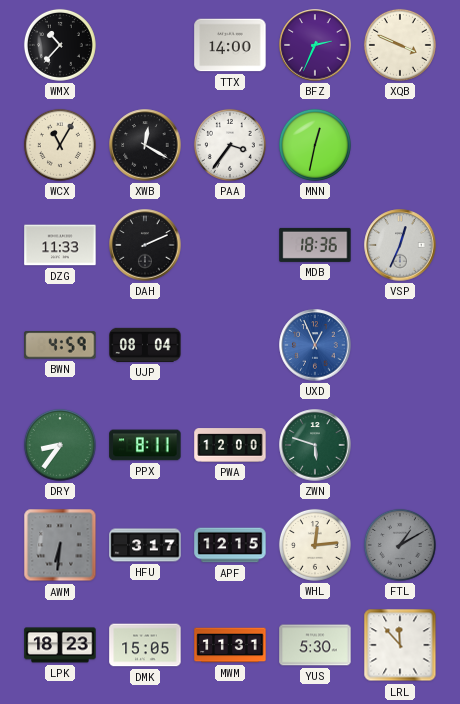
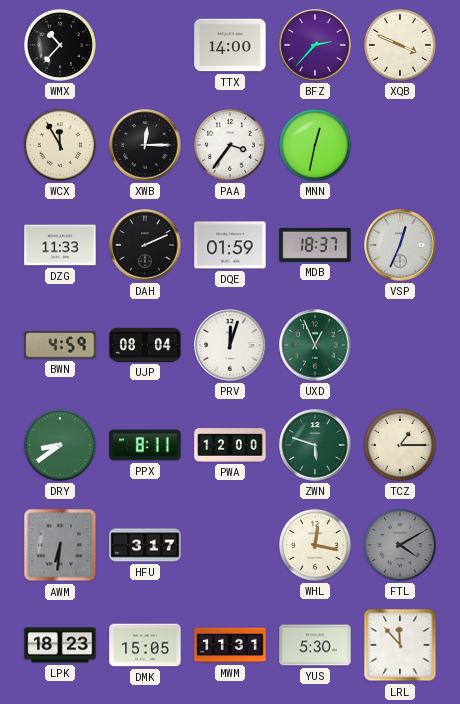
BFZ: 2:34 -> 2:37 (315, 45)
WCX: 11:05 -> 11:55 (60, 145)
XWB: 12:20 -> 12:15 (145, 145)
DQE: none -> 01:59 (230, 245)
MDB: 18:36 -> 18:37 (315, 245)
PRV: none -> 12:03 (230, 345)
UXD dial: blue -> green (315, 345)
DRY: 8:36 -> 8:39 (60, 445)
TCZ: none -> 1:15 (400, 445)
APF: 12:15 -> none (230, 545)
WHL: 12:14 -> 12:17 (315, 545)
FTL: 1:10 -> 4:10 (400, 545)
